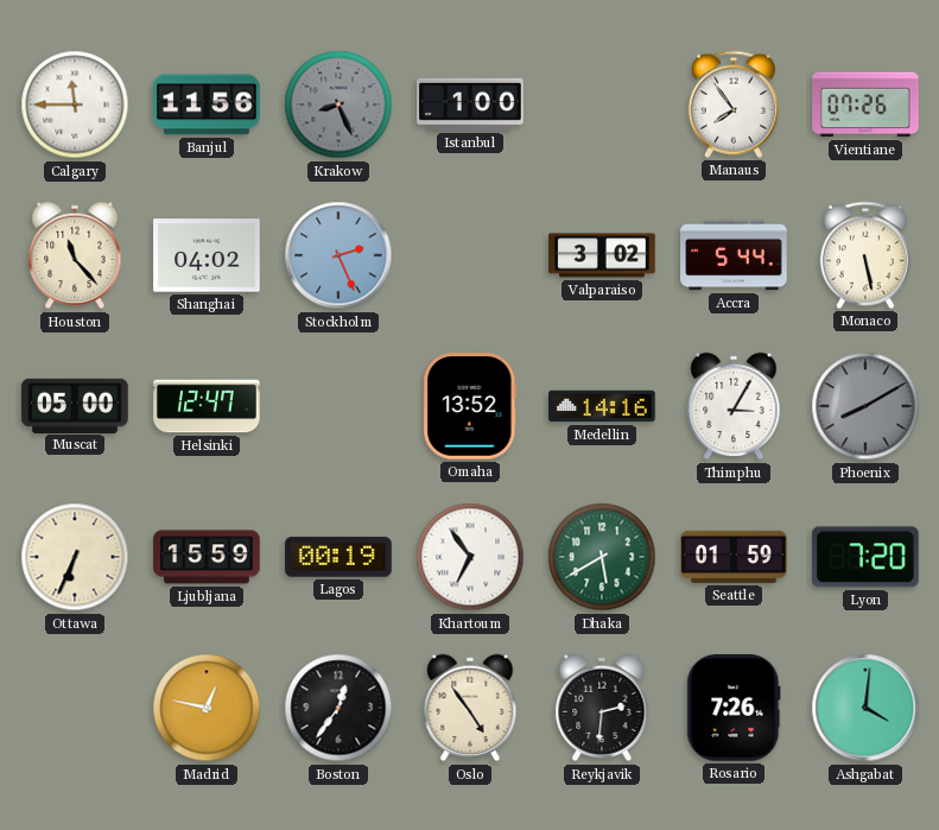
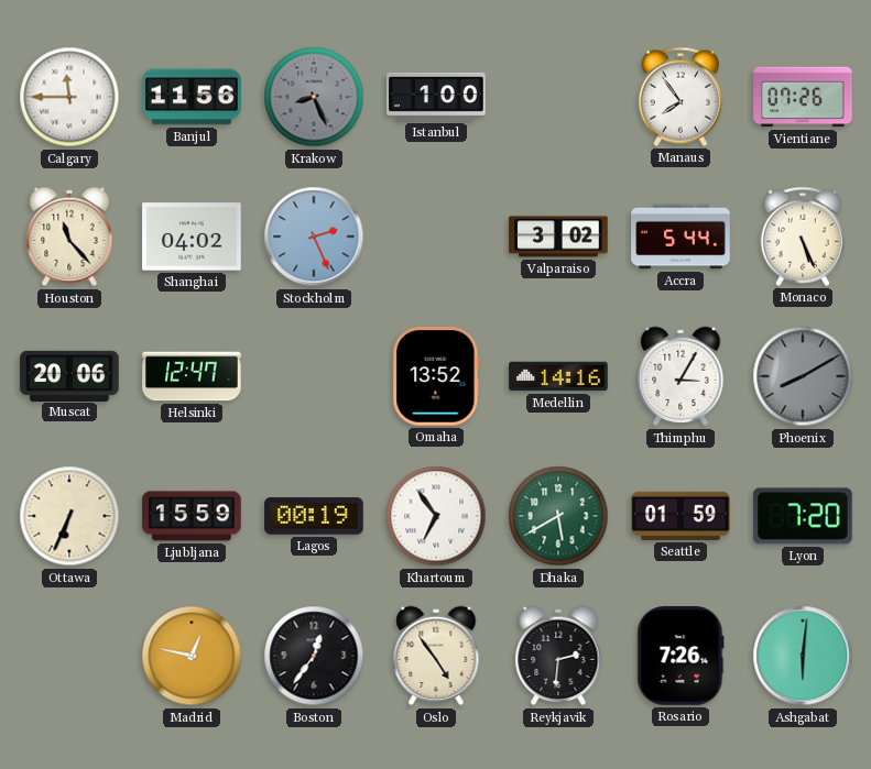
Monaco: 5:28 -> 5:26 (803, 237)
Muscat: 05:00 -> 20:06 (69, 375)
Ashgabat: 4:01 -> 6:01 (803, 656)
